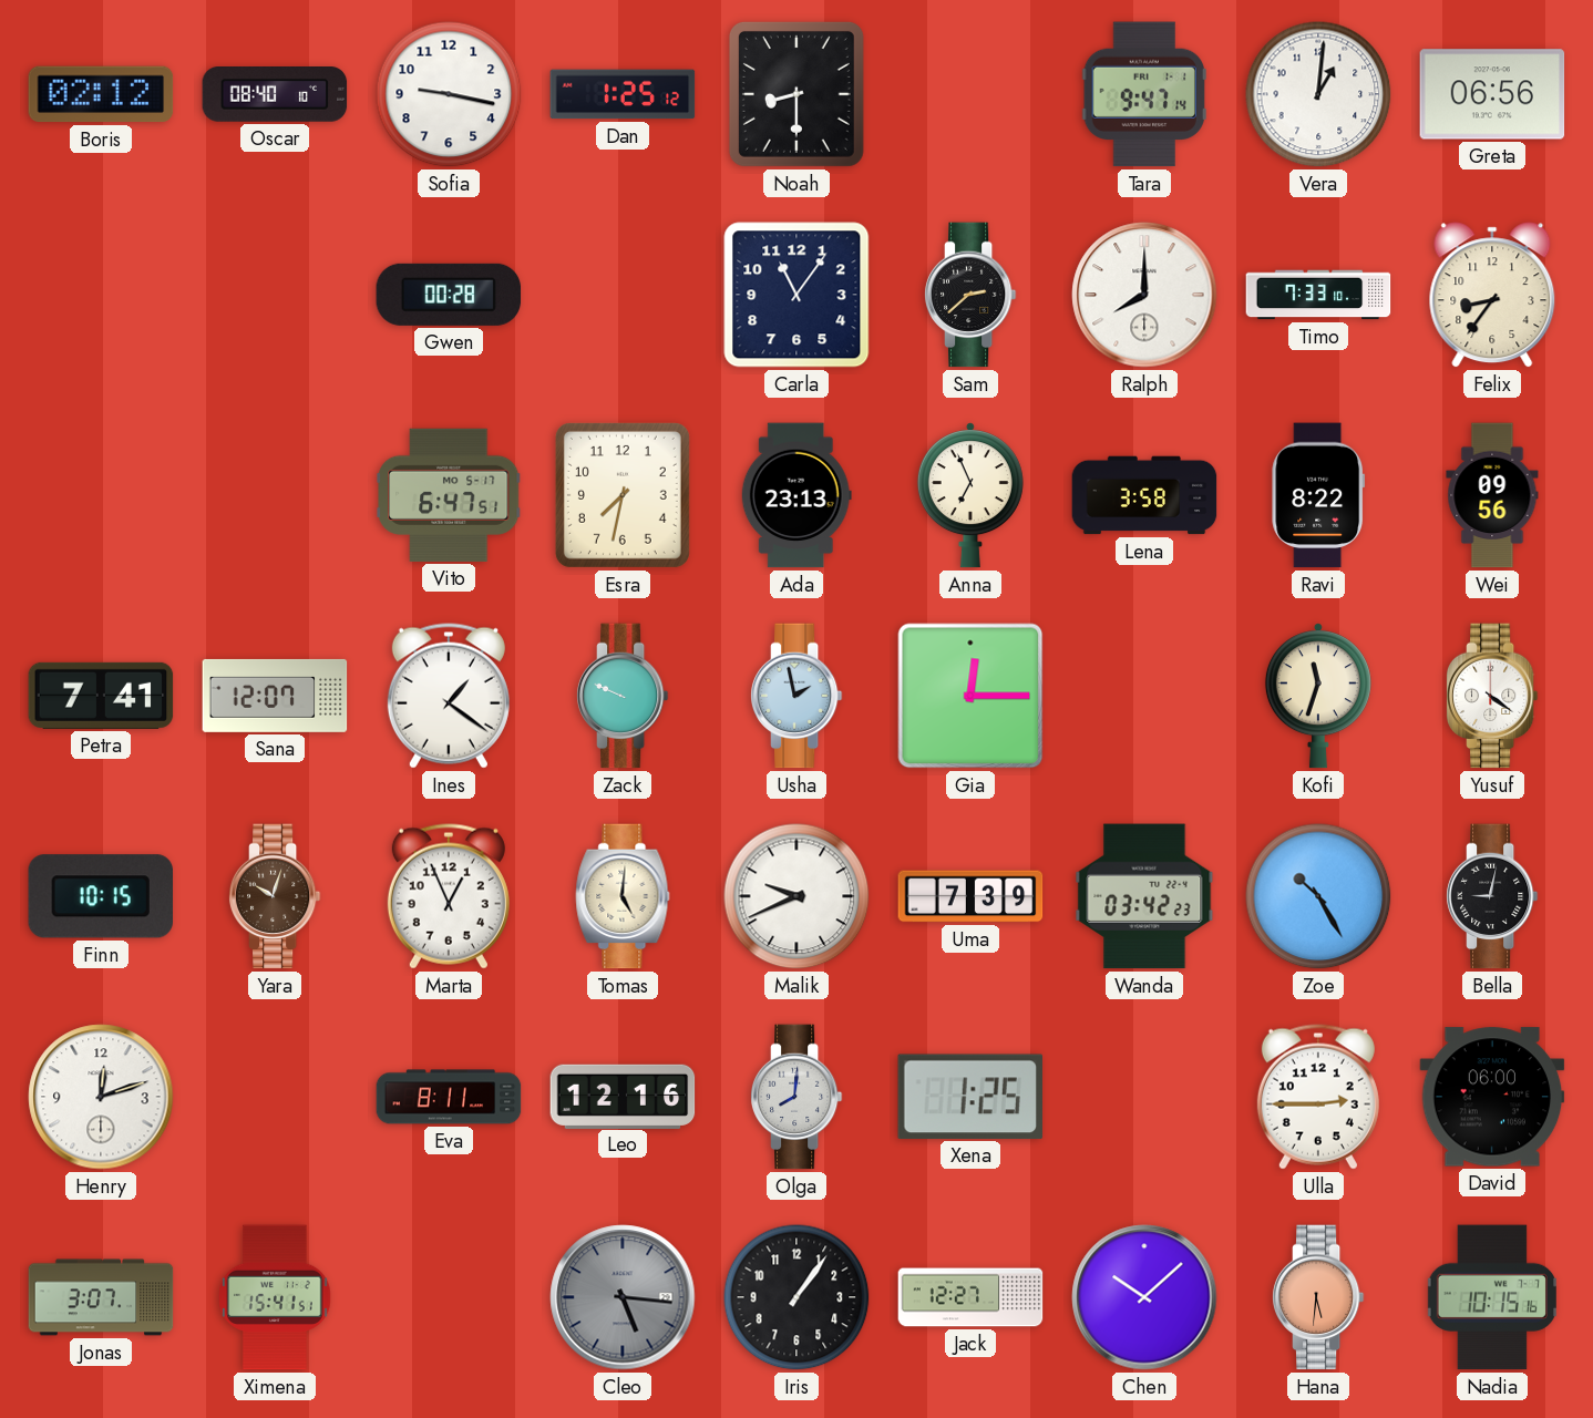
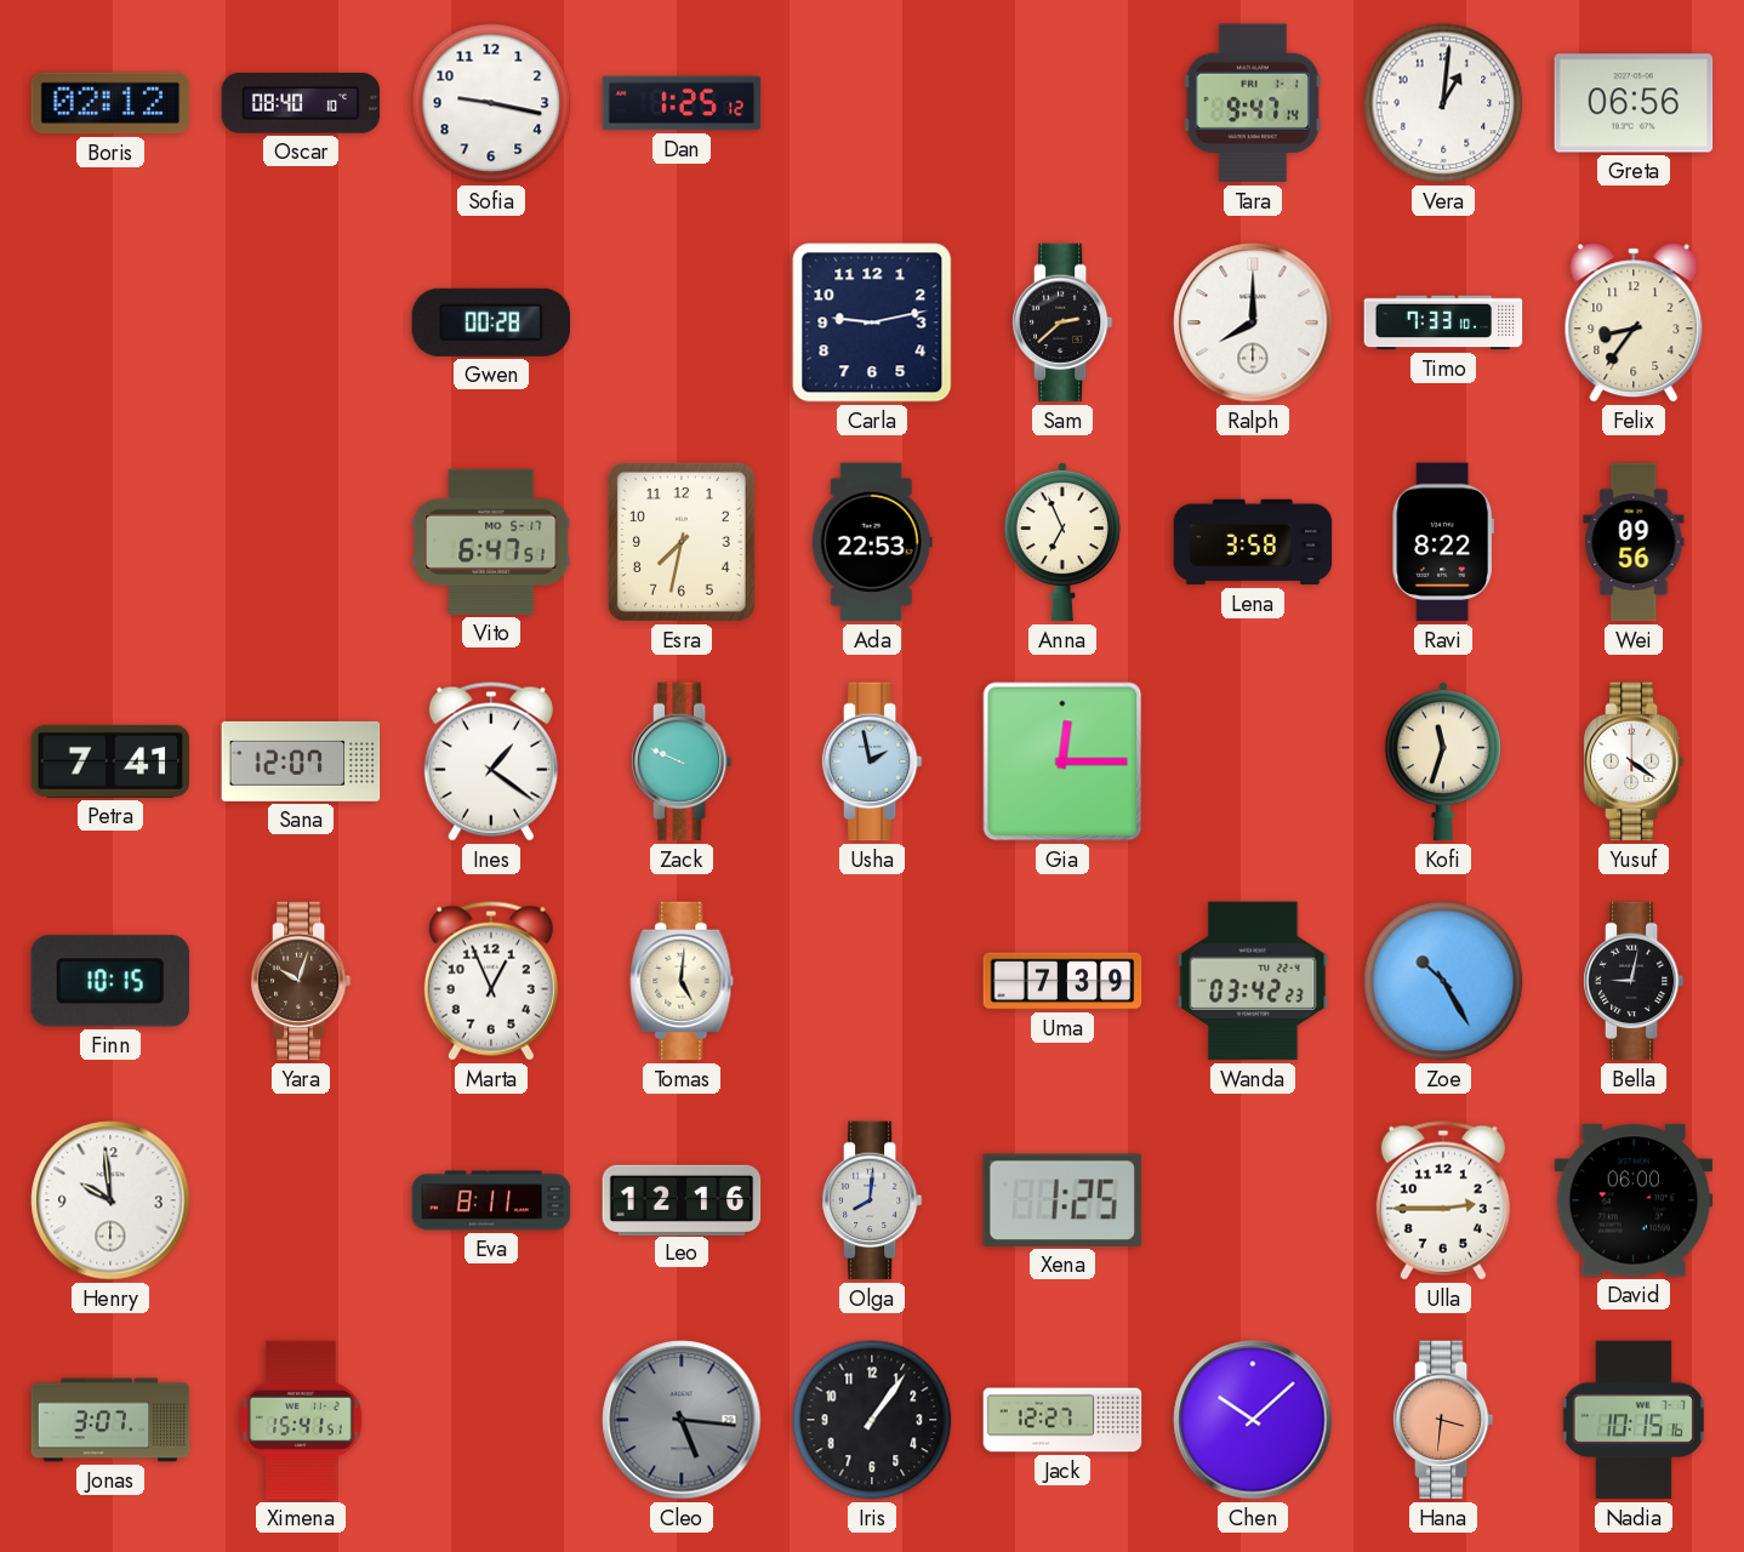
Noah: 8:30 -> none (797, 94)
Carla: 11:06 -> 9:13 (872, 323)
Ada: 23:13 -> 22:53 (872, 542)
Malik: 9:41 -> none (797, 896)
Henry: 12:12 -> 9:59 (110, 1200)
Hana: 5:31 -> 3:31 (1443, 1420)
